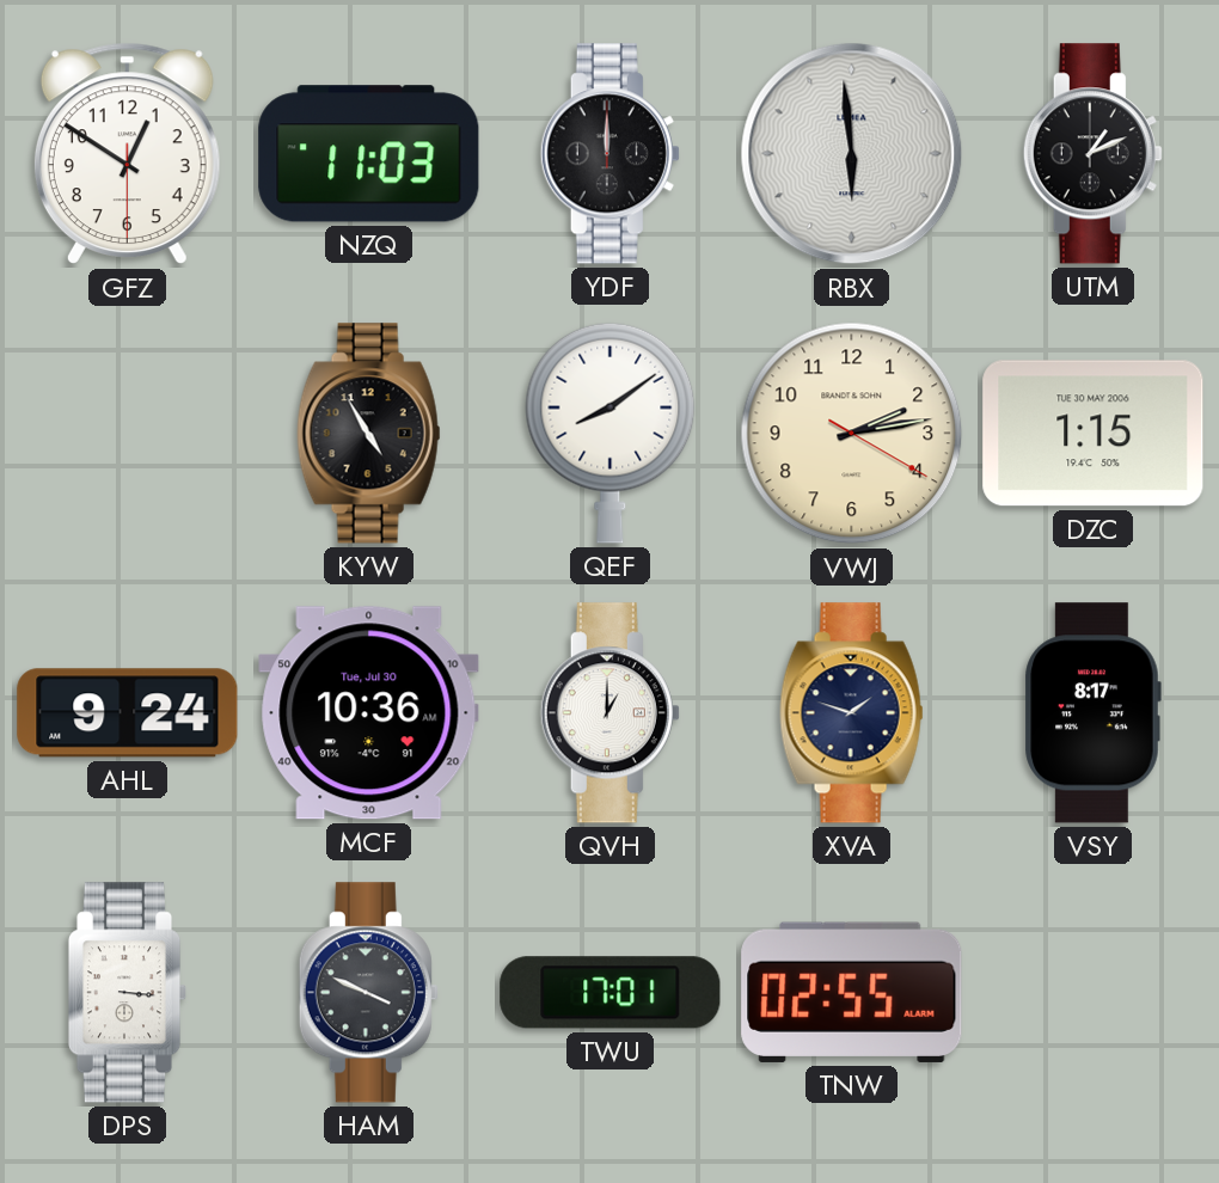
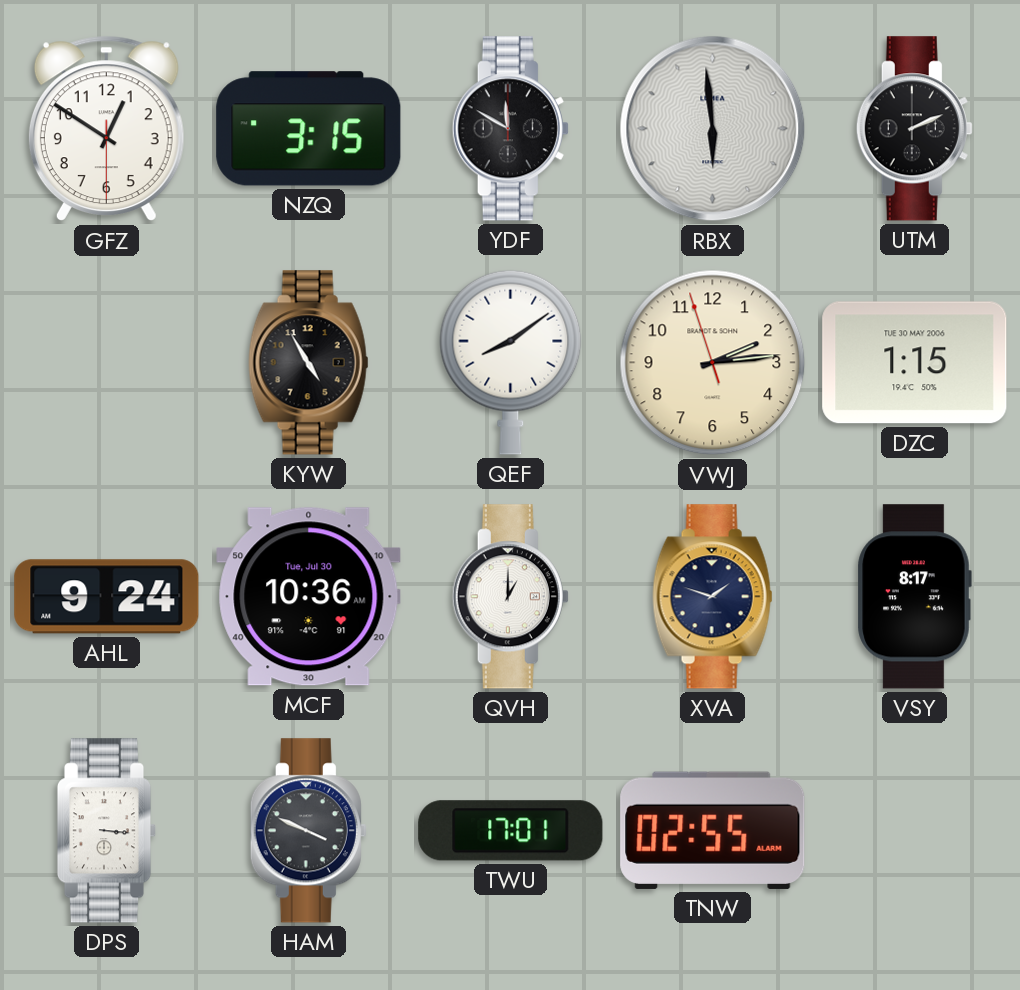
NZQ: 11:03 -> 3:15 (309, 129)
YDF: 12:00 -> 11:50 (510, 129)
UTM: 1:11 -> 2:11 (914, 129)
VWJ: 2:13:20 -> 2:13:57 (713, 363)
